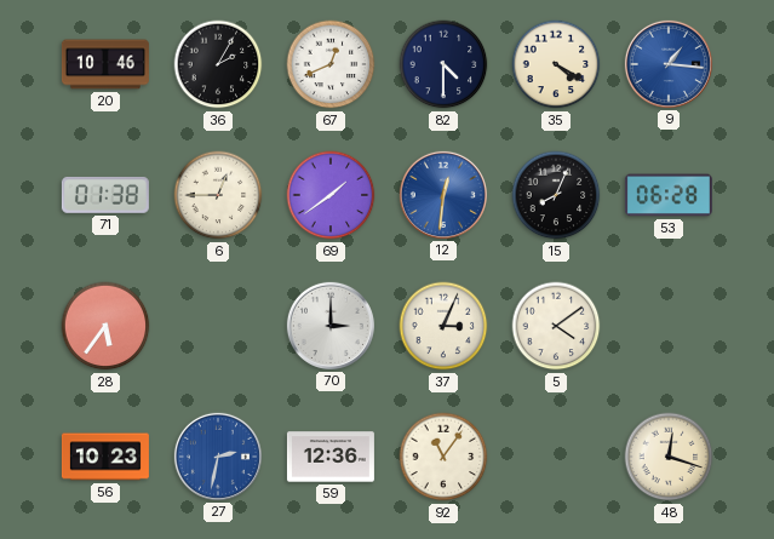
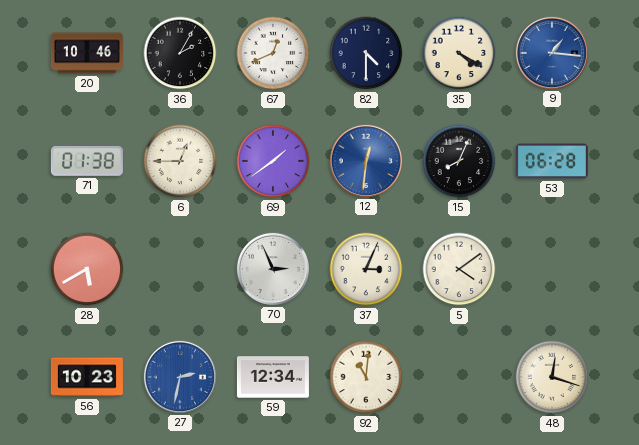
28: 5:36 -> 5:40 (87, 269)
70: 3:00 -> 2:56 (273, 269)
59: 12:36 -> 12:34 (273, 377)
92: 11:06 -> 11:01 (366, 377)
